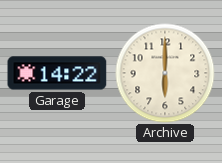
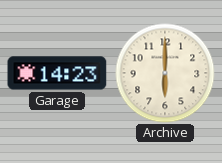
Garage: 14:22 -> 14:23 (57, 73)
